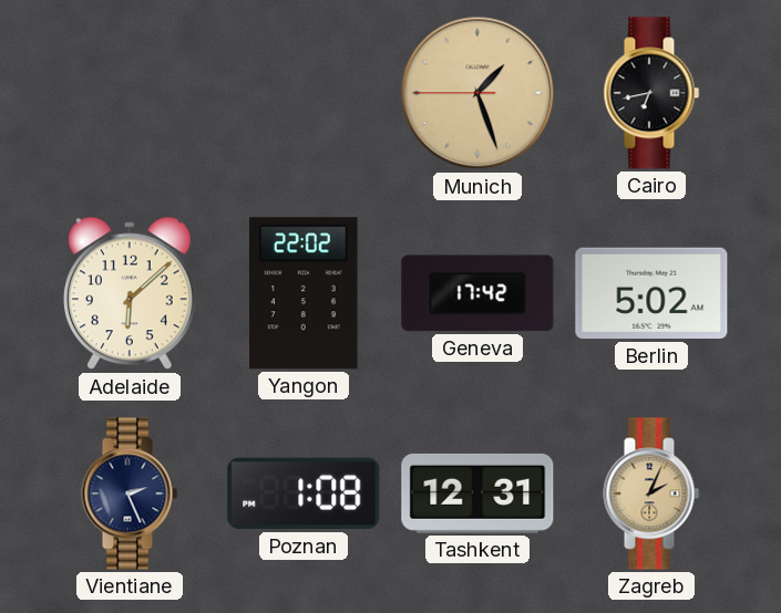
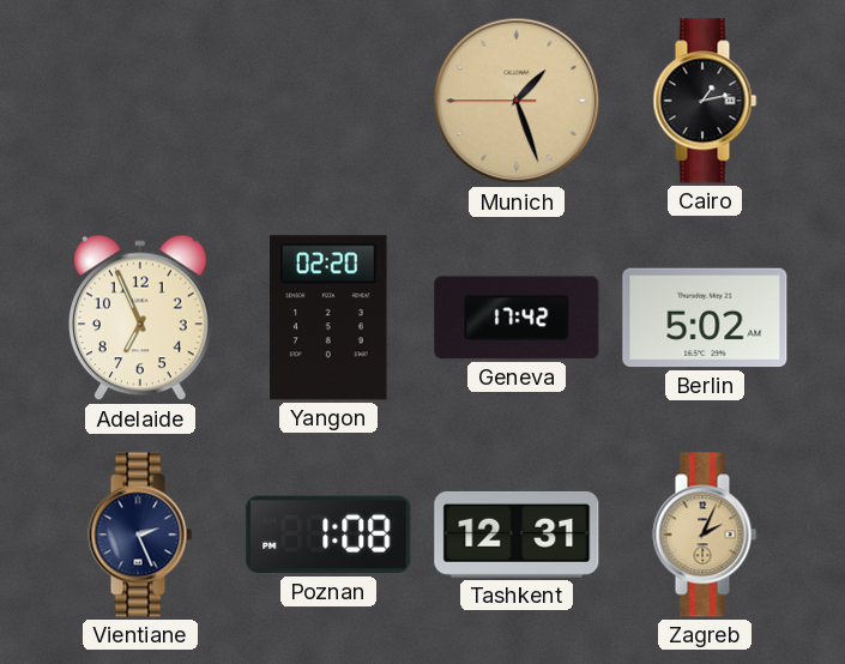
Cairo: 6:43 -> 1:13 (705, 101)
Adelaide: 6:08 -> 6:56 (141, 318)
Yangon: 22:02 -> 02:20 (330, 318)
